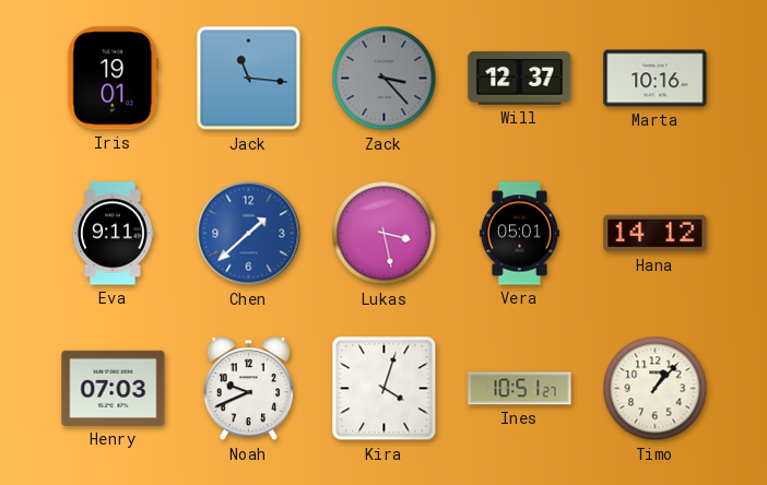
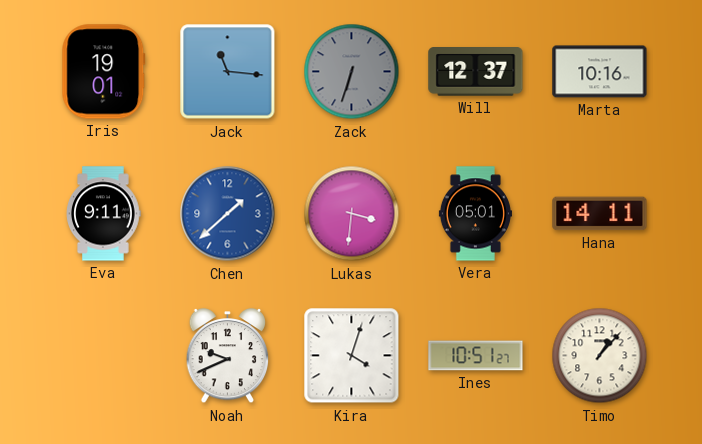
Zack: 3:23 -> 6:33 (352, 72)
Lukas: 3:28 -> 3:31 (352, 214)
Hana: 14:12 -> 14:11 (600, 214)
Henry: 07:03 -> none (114, 388)
